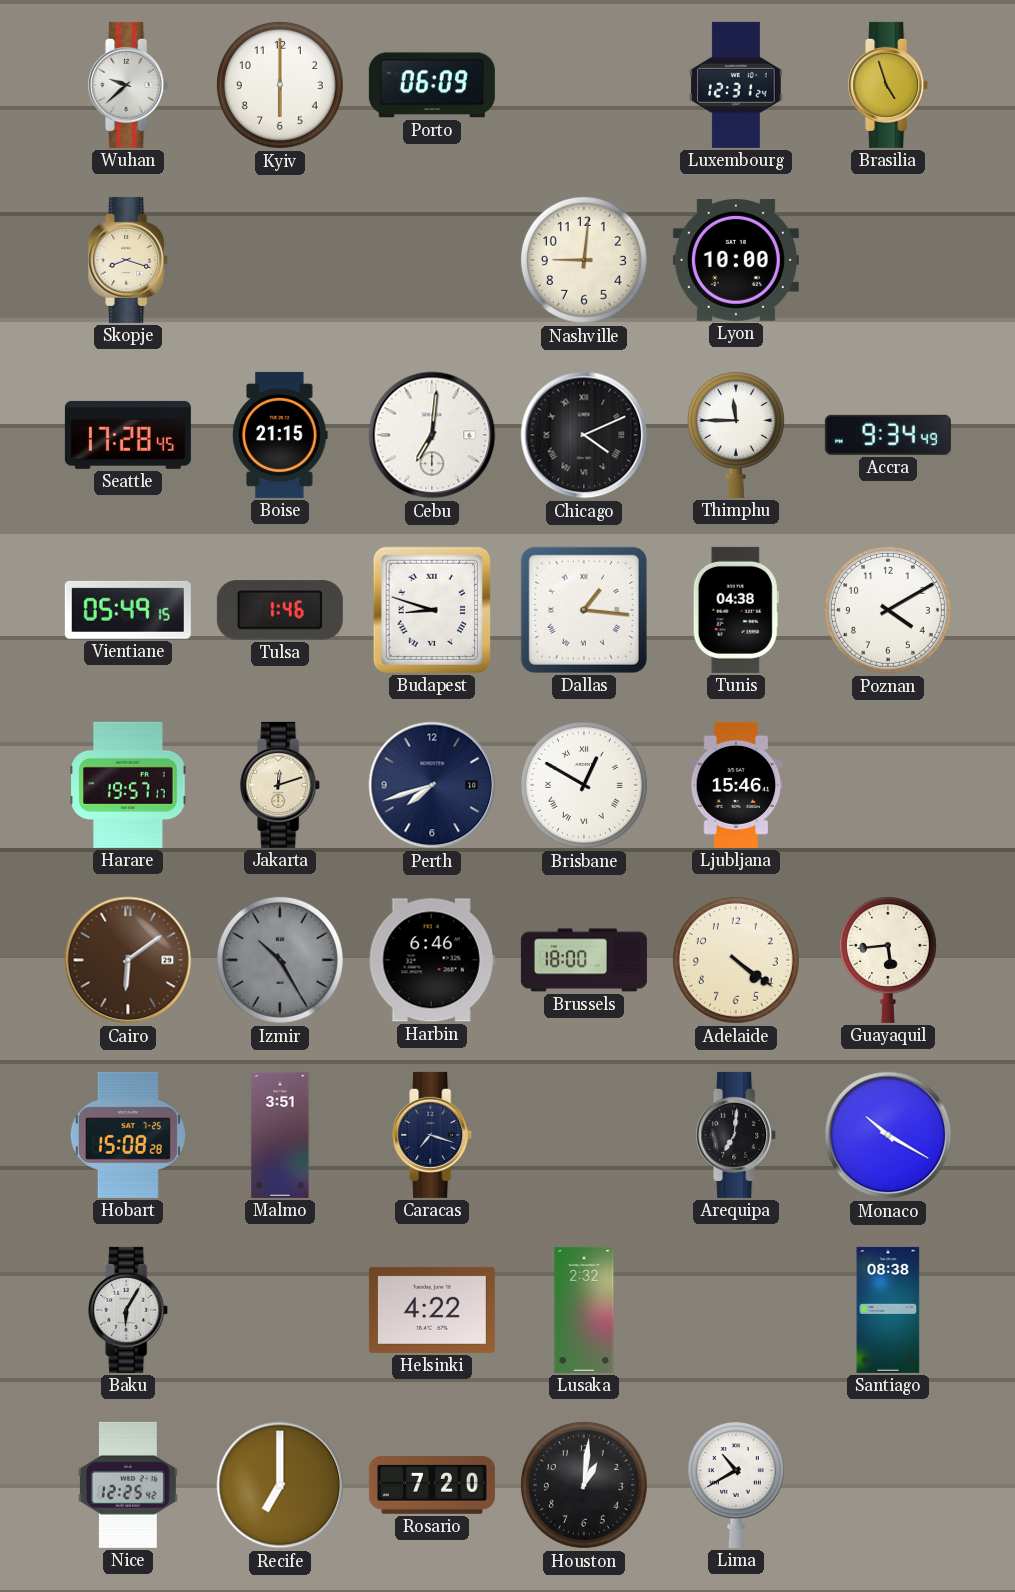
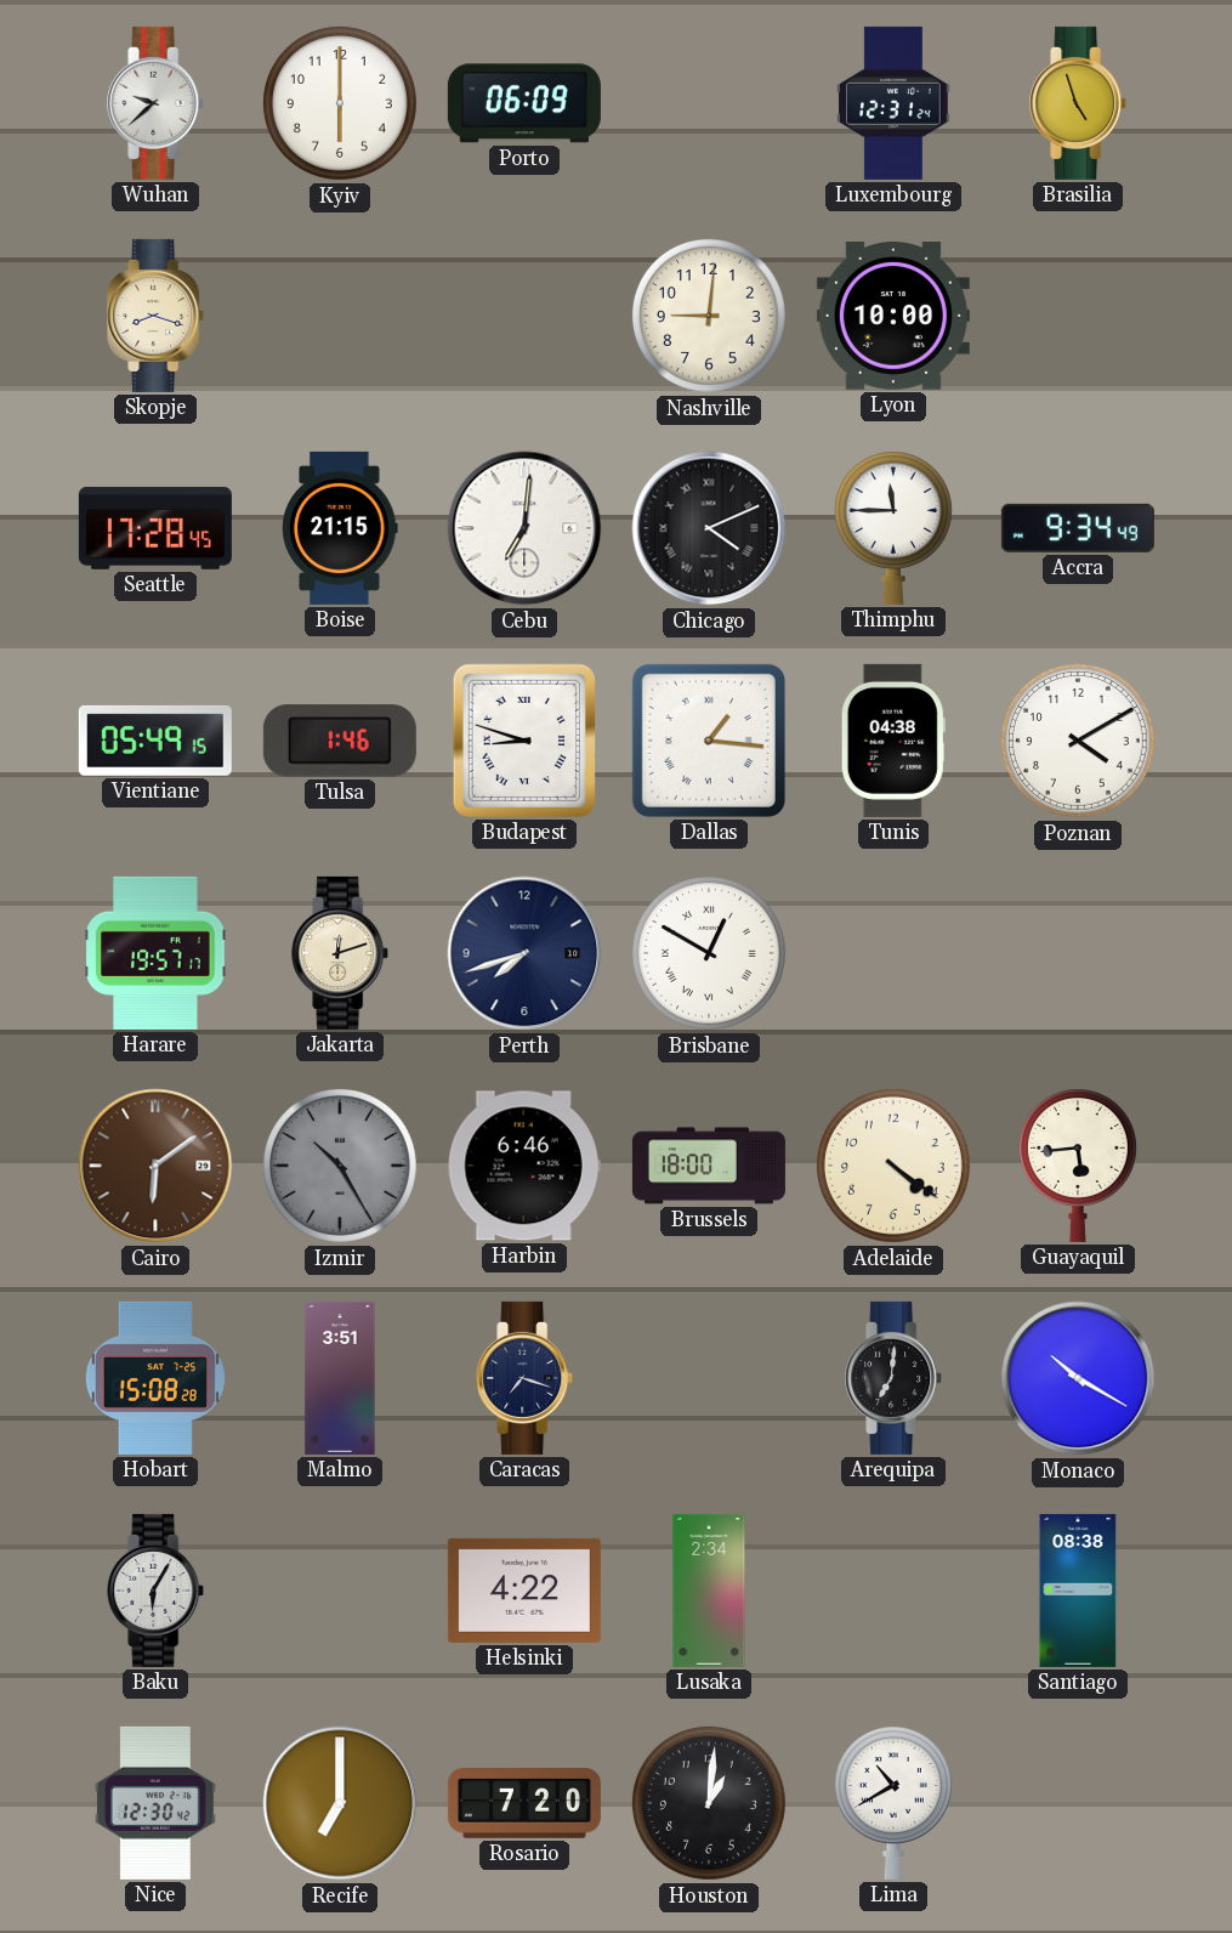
Ljubljana: 15:46 -> none (736, 785)
Lusaka: 2:32 -> 2:34 (709, 1591)
Nice: 12:25 -> 12:30 (155, 1803)
